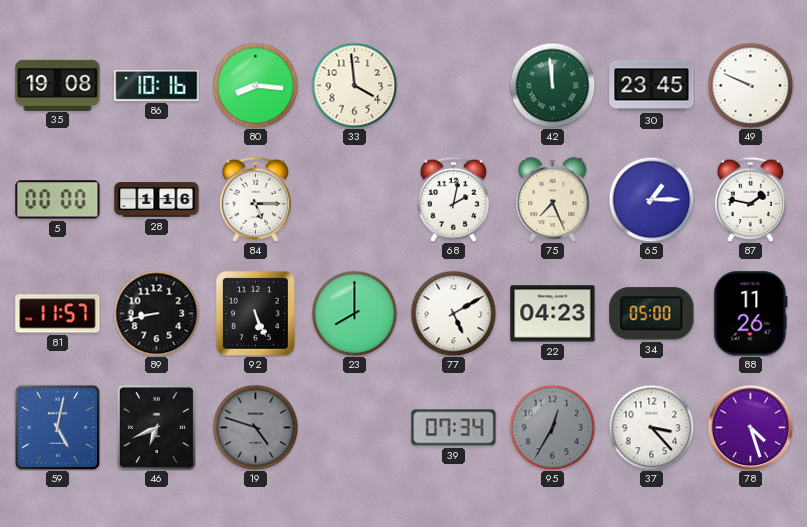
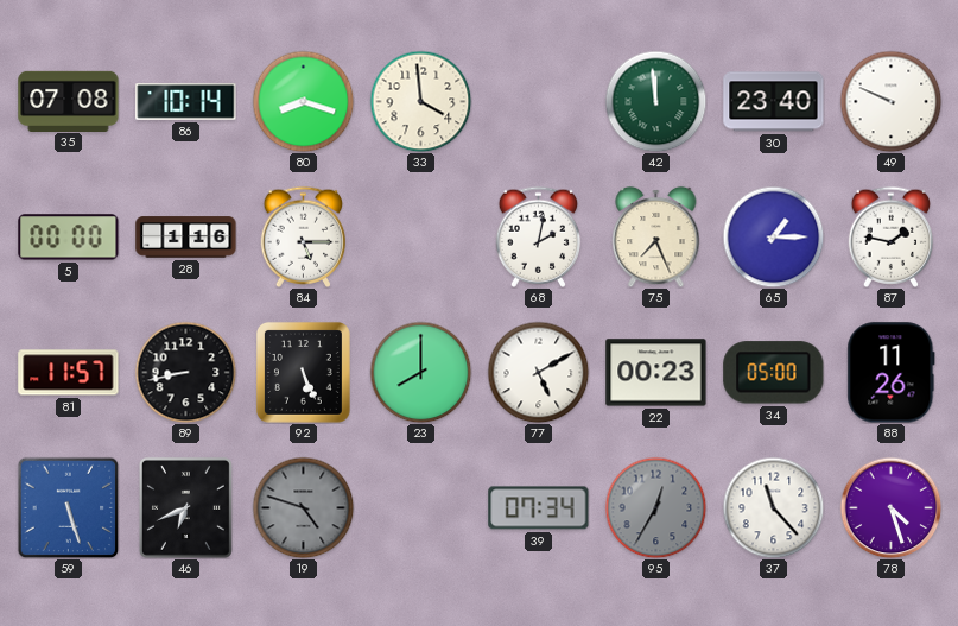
35: 19:08 -> 07:08 (69, 101)
86: 10:16 -> 10:14 (186, 102)
80: 8:16 -> 8:18 (303, 101)
30: 23:45 -> 23:40 (774, 102)
22: 04:23 -> 00:23 (656, 373)
59: 5:02 -> 5:27 (68, 507)
37: 3:23 -> 11:23 (773, 507)
